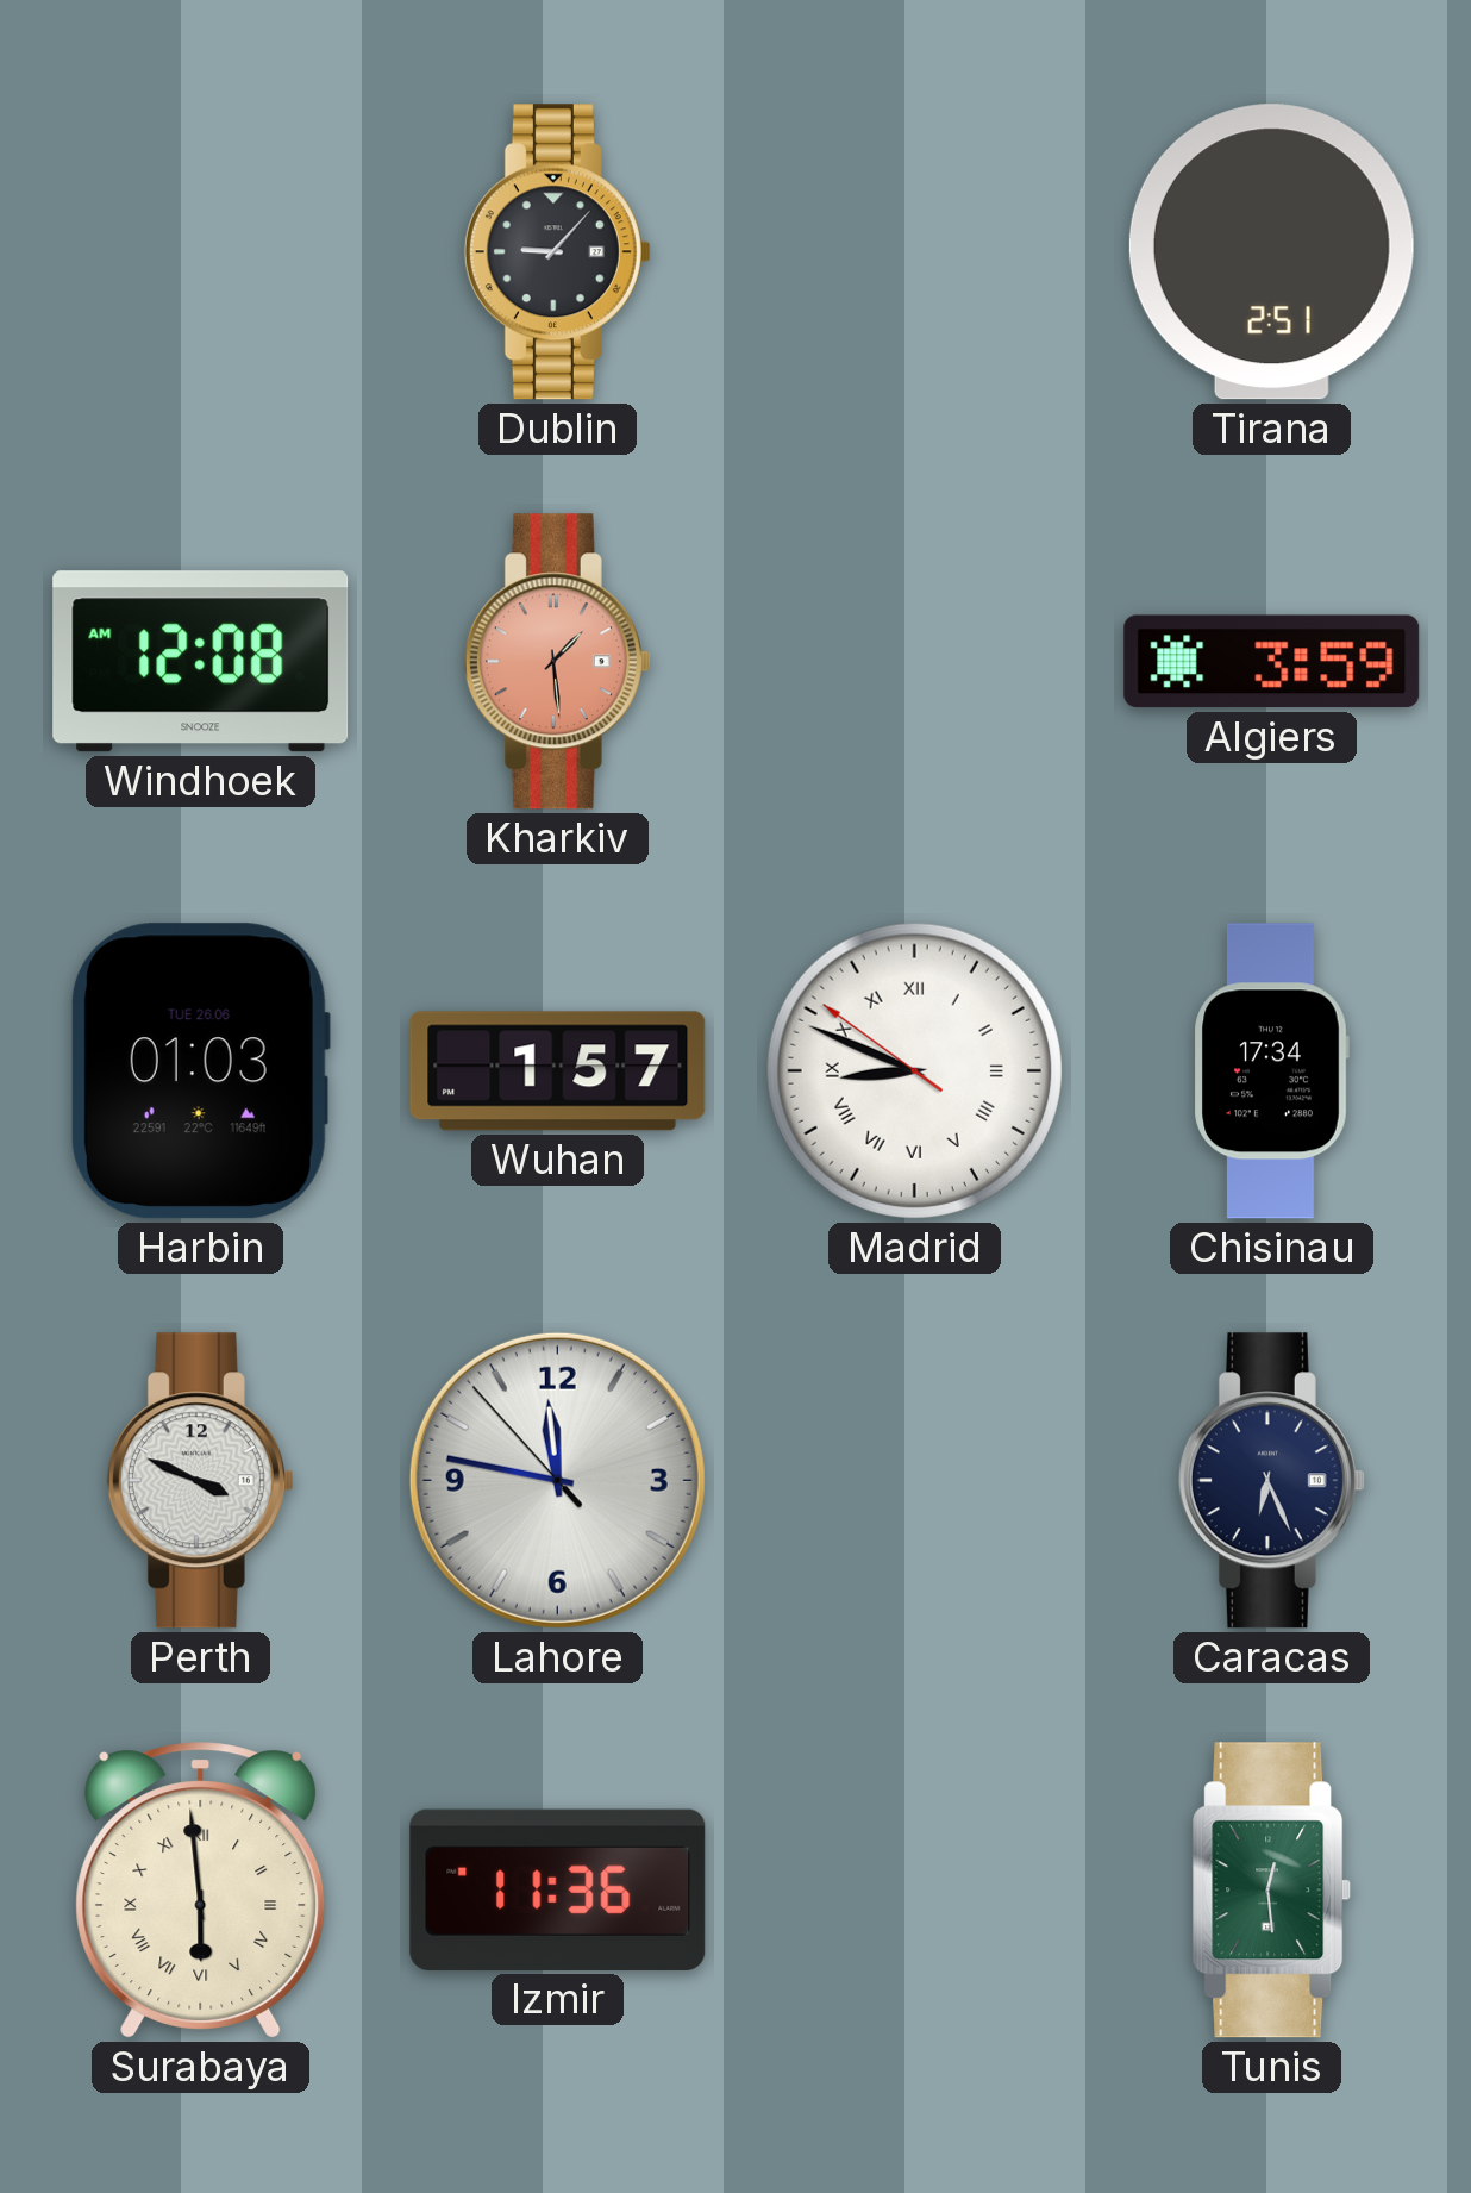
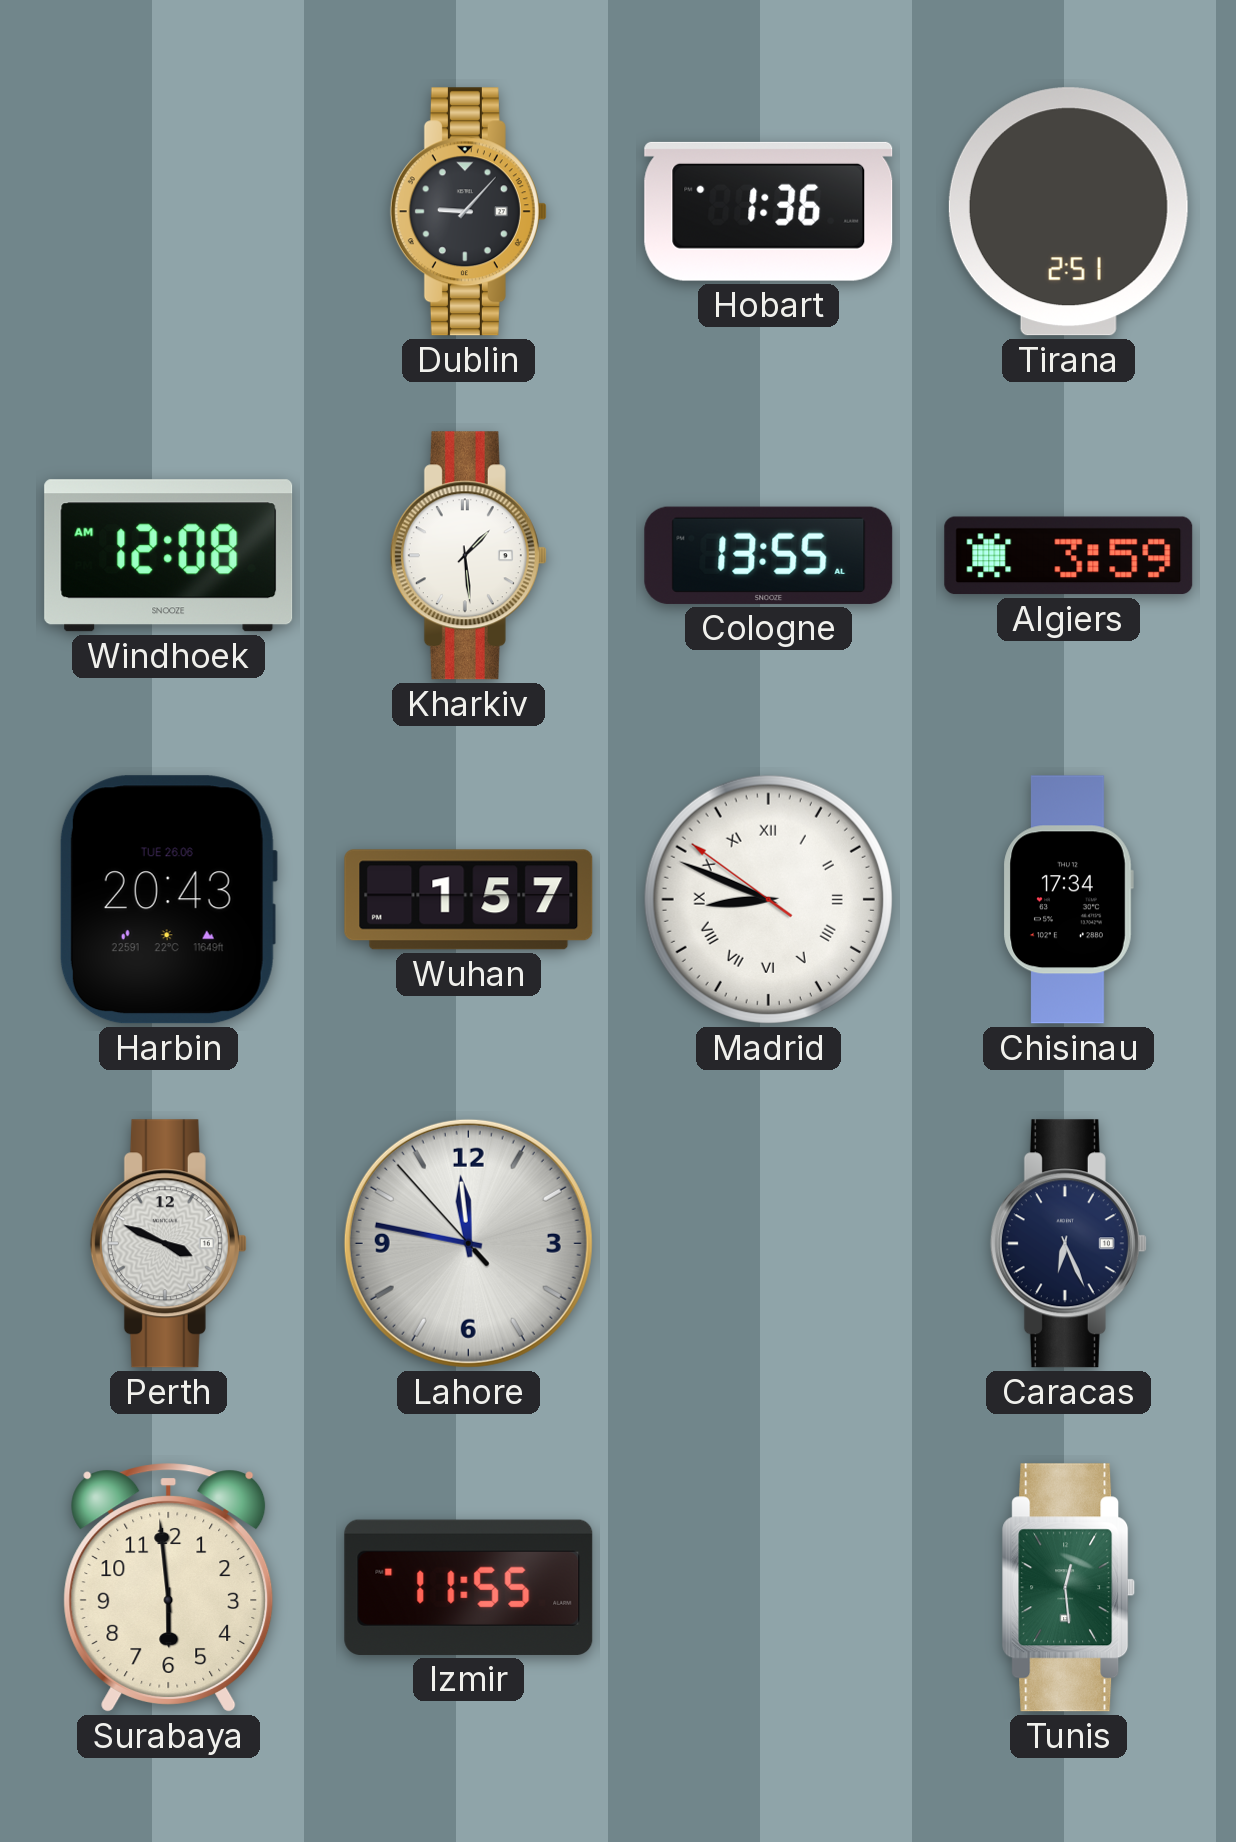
Hobart: none -> 1:36 (769, 211)
Kharkiv dial: salmon -> white (468, 556)
Cologne: none -> 13:55 (769, 555)
Harbin: 01:03 -> 20:43 (168, 900)
Surabaya numerals: Roman -> Arabic (169, 1588)
Izmir: 11:36 -> 11:55 (469, 1587)
